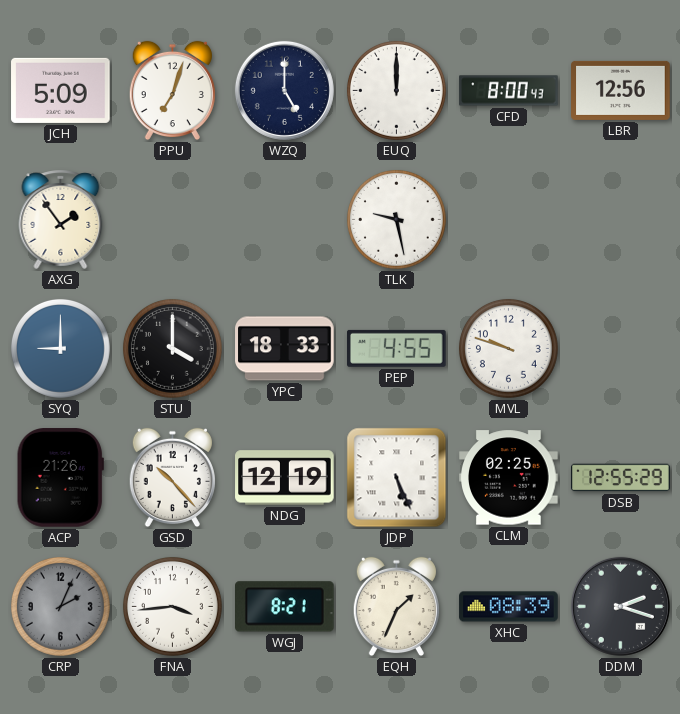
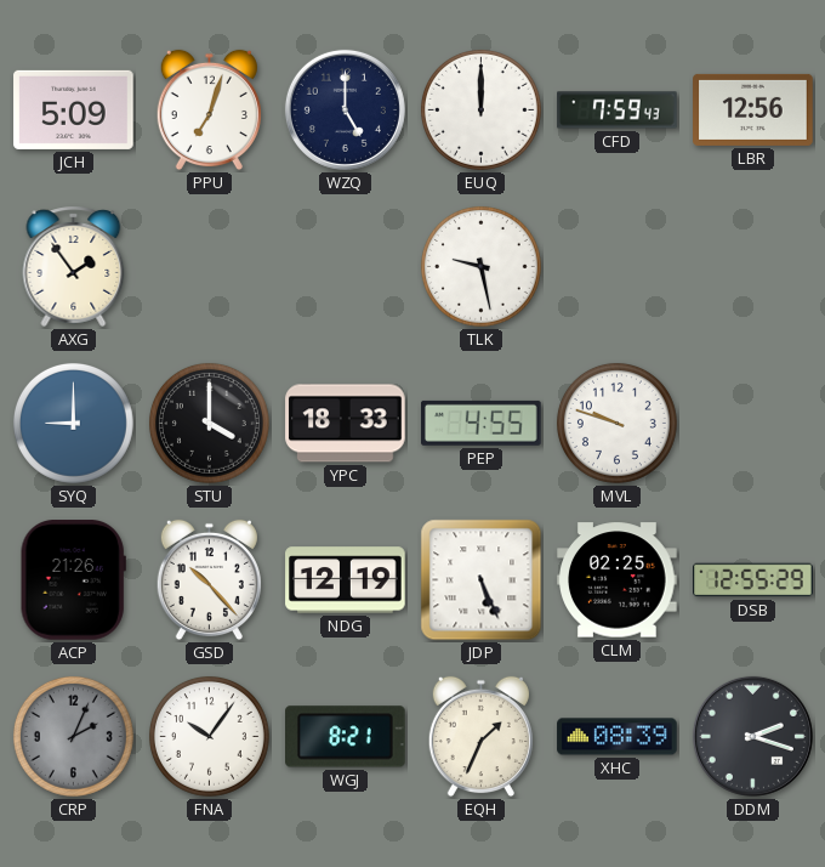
CFD: 8:00 -> 7:59 (618, 110)
FNA: 3:44 -> 10:06 (209, 736)
